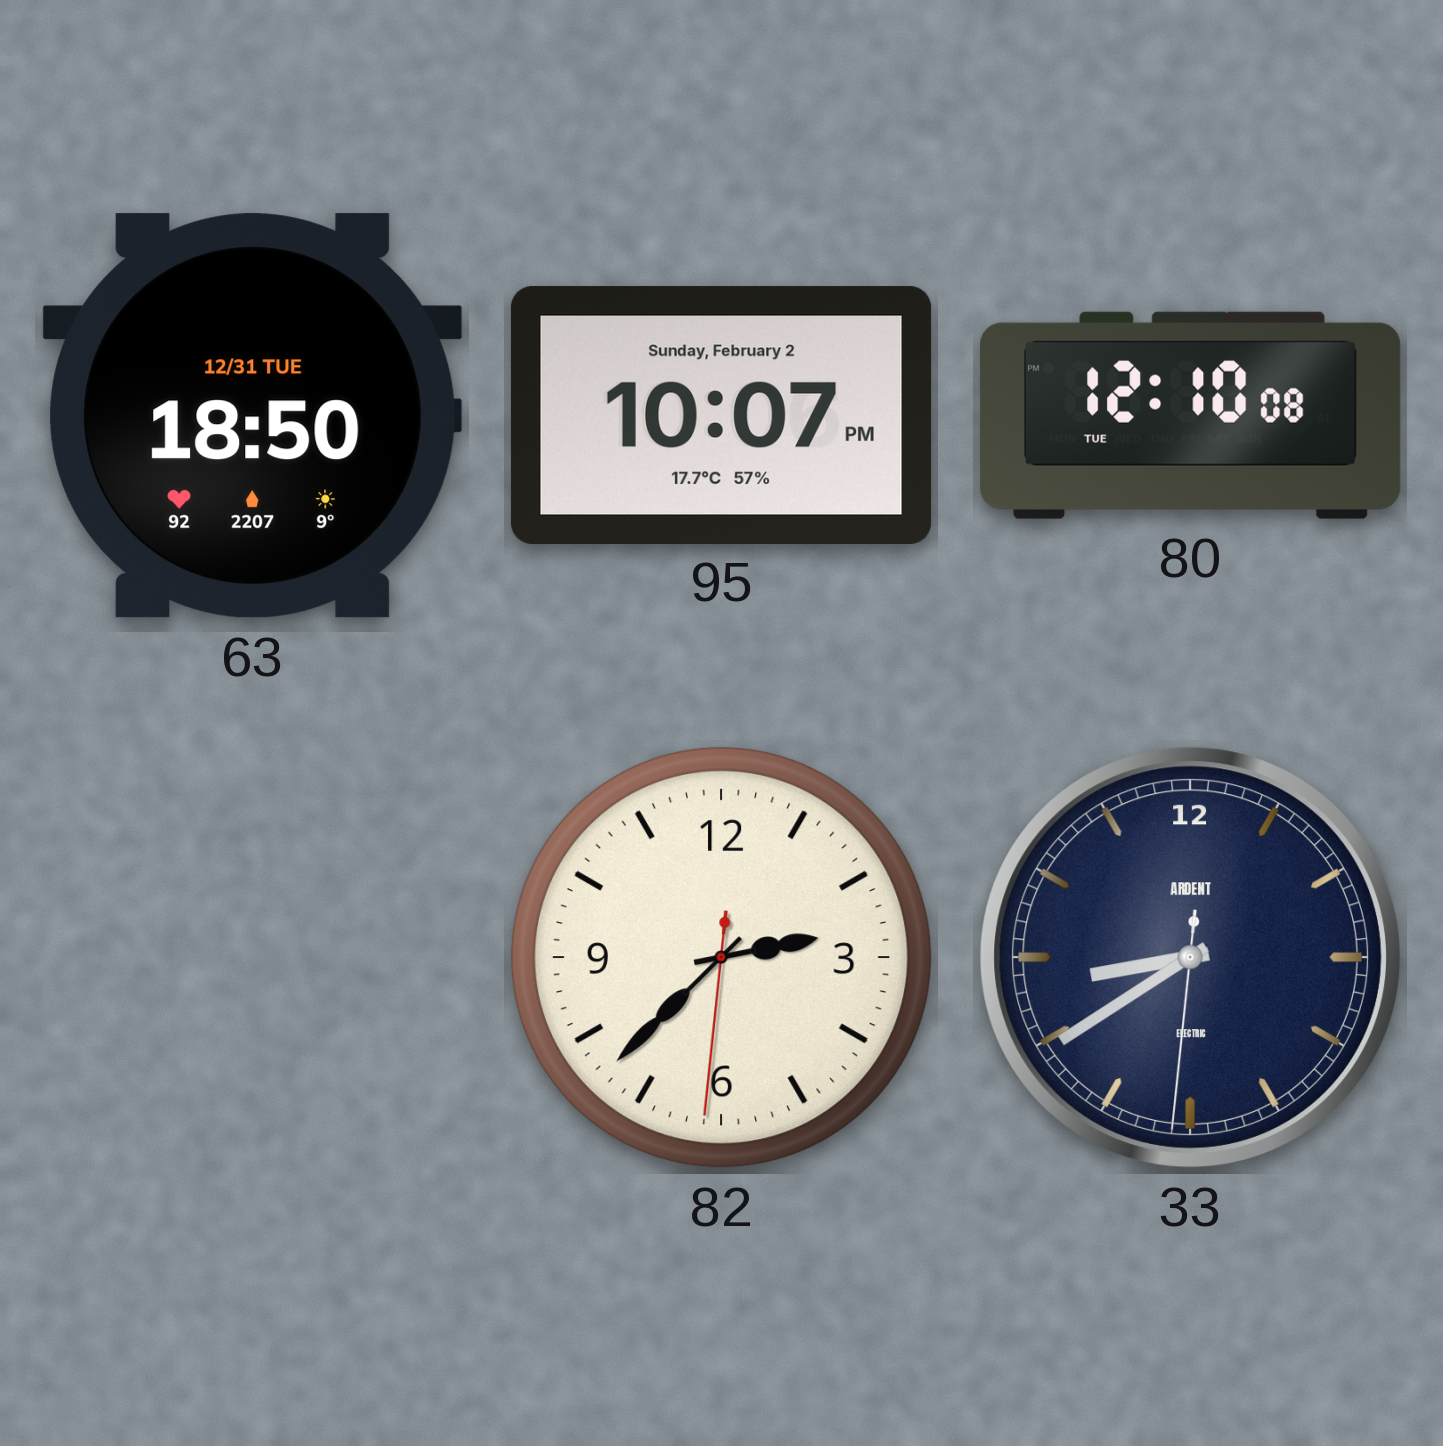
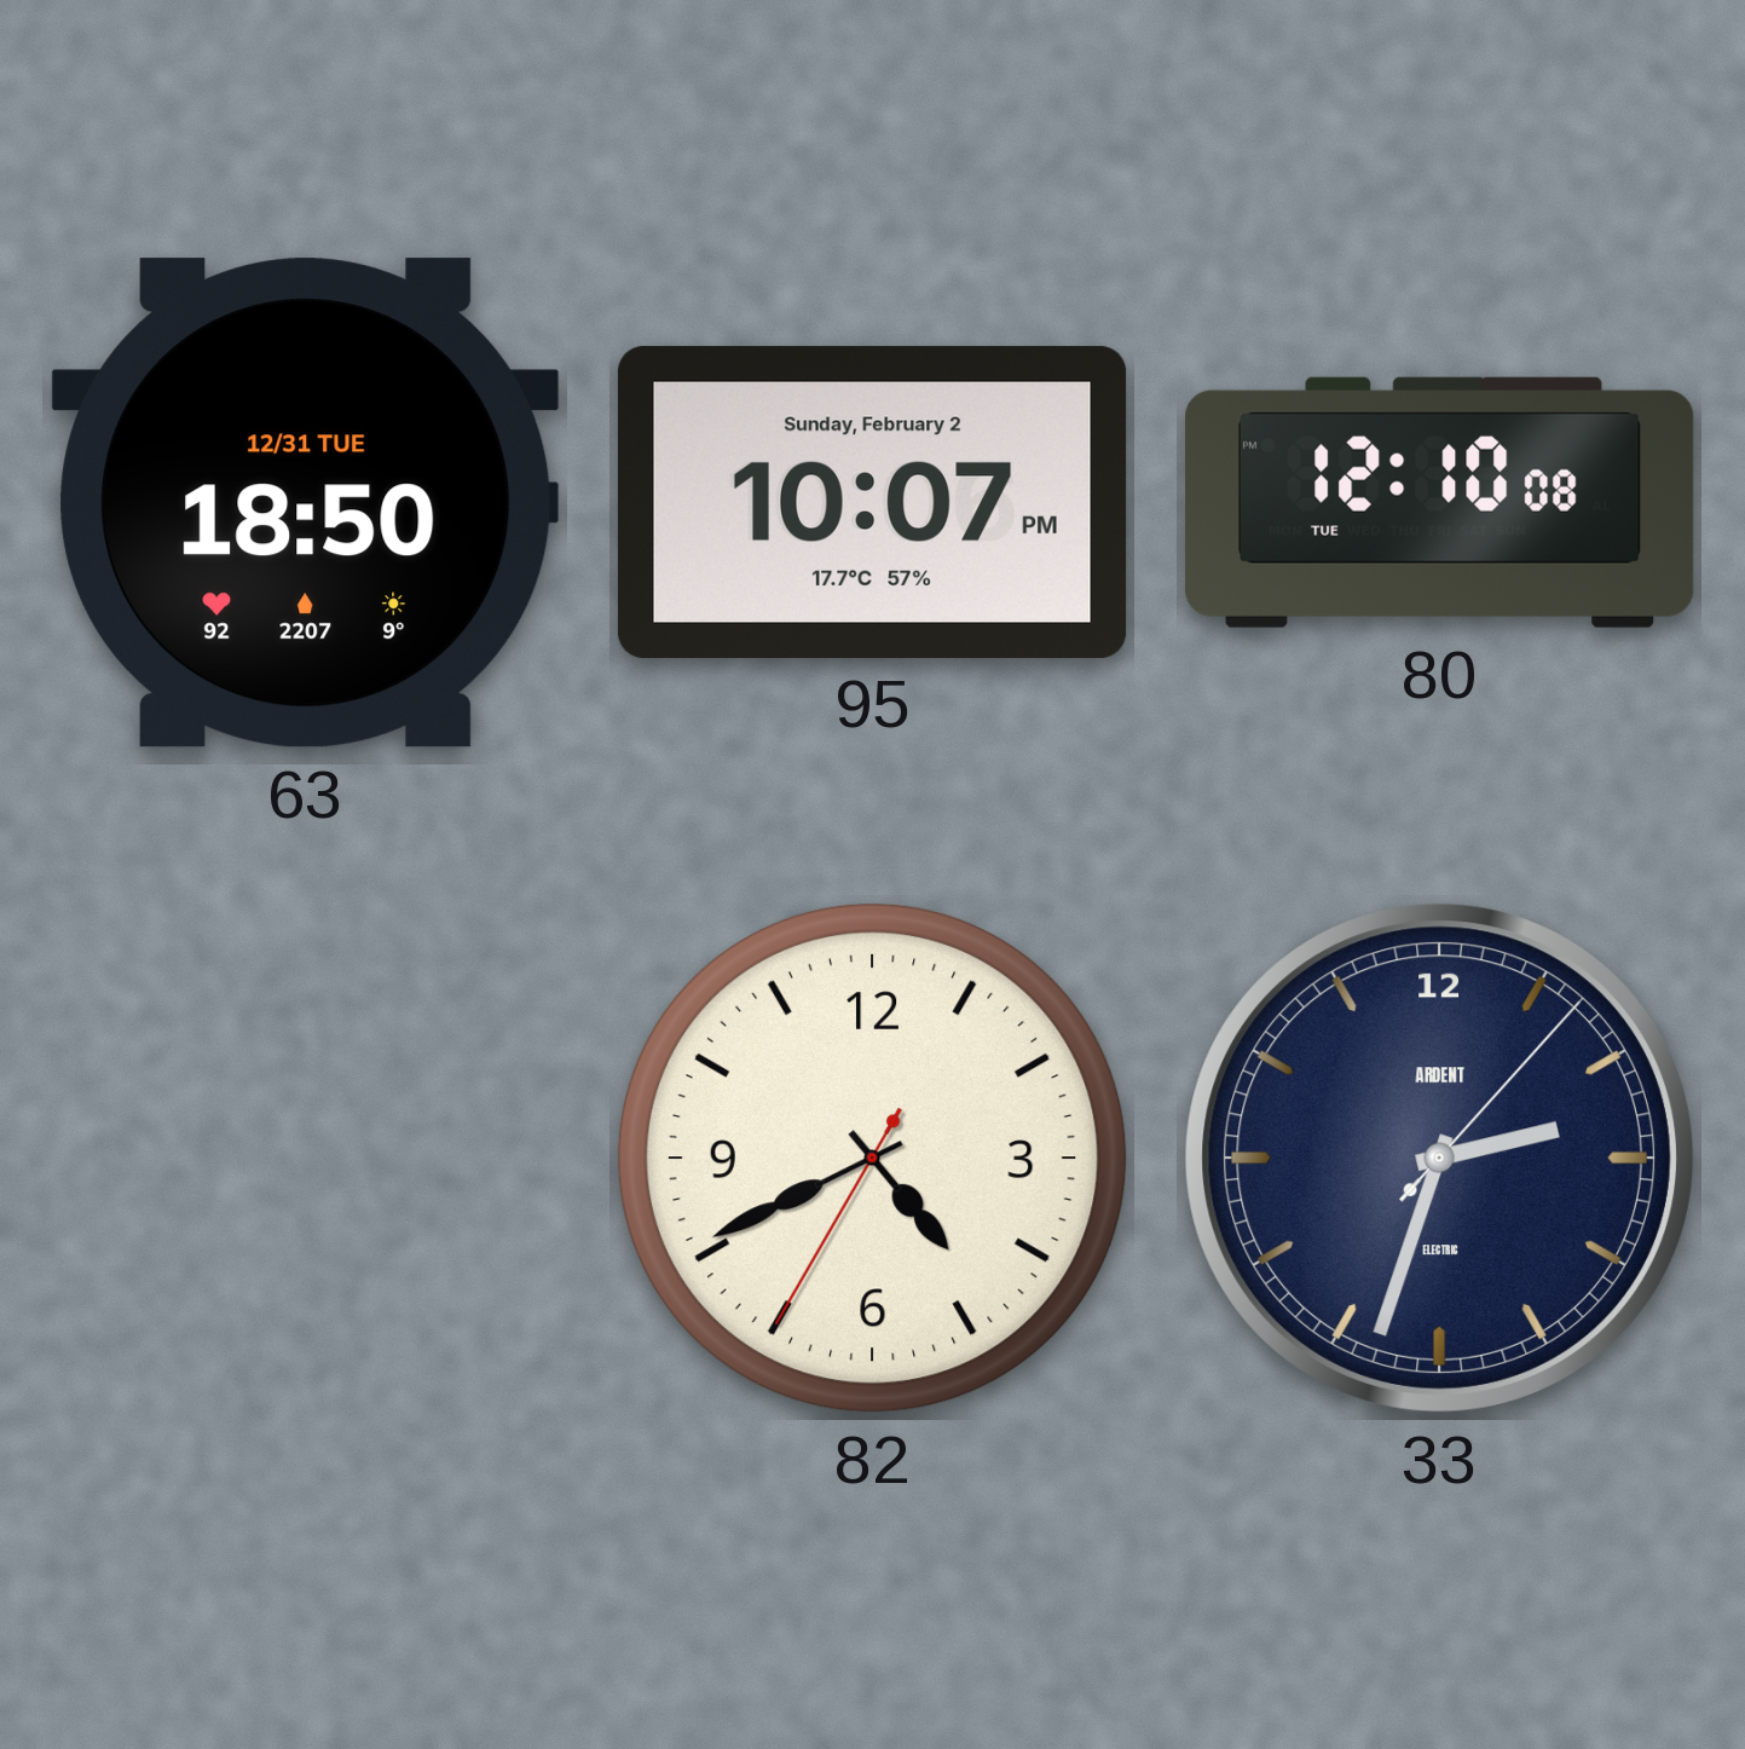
82: 2:37 -> 4:40 (872, 1158)
33: 8:39 -> 2:33 (1439, 1158)
